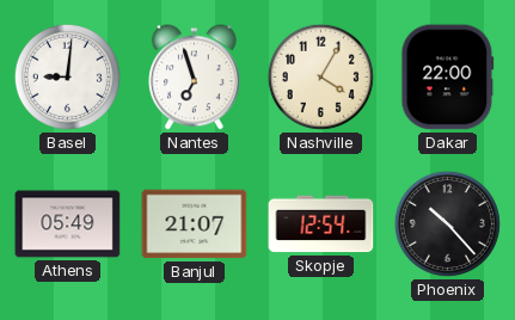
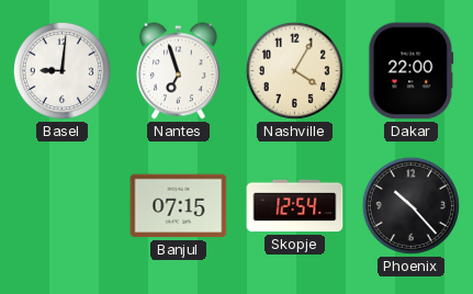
Athens: 05:49 -> none (68, 224)
Banjul: 21:07 -> 07:15 (179, 206)
